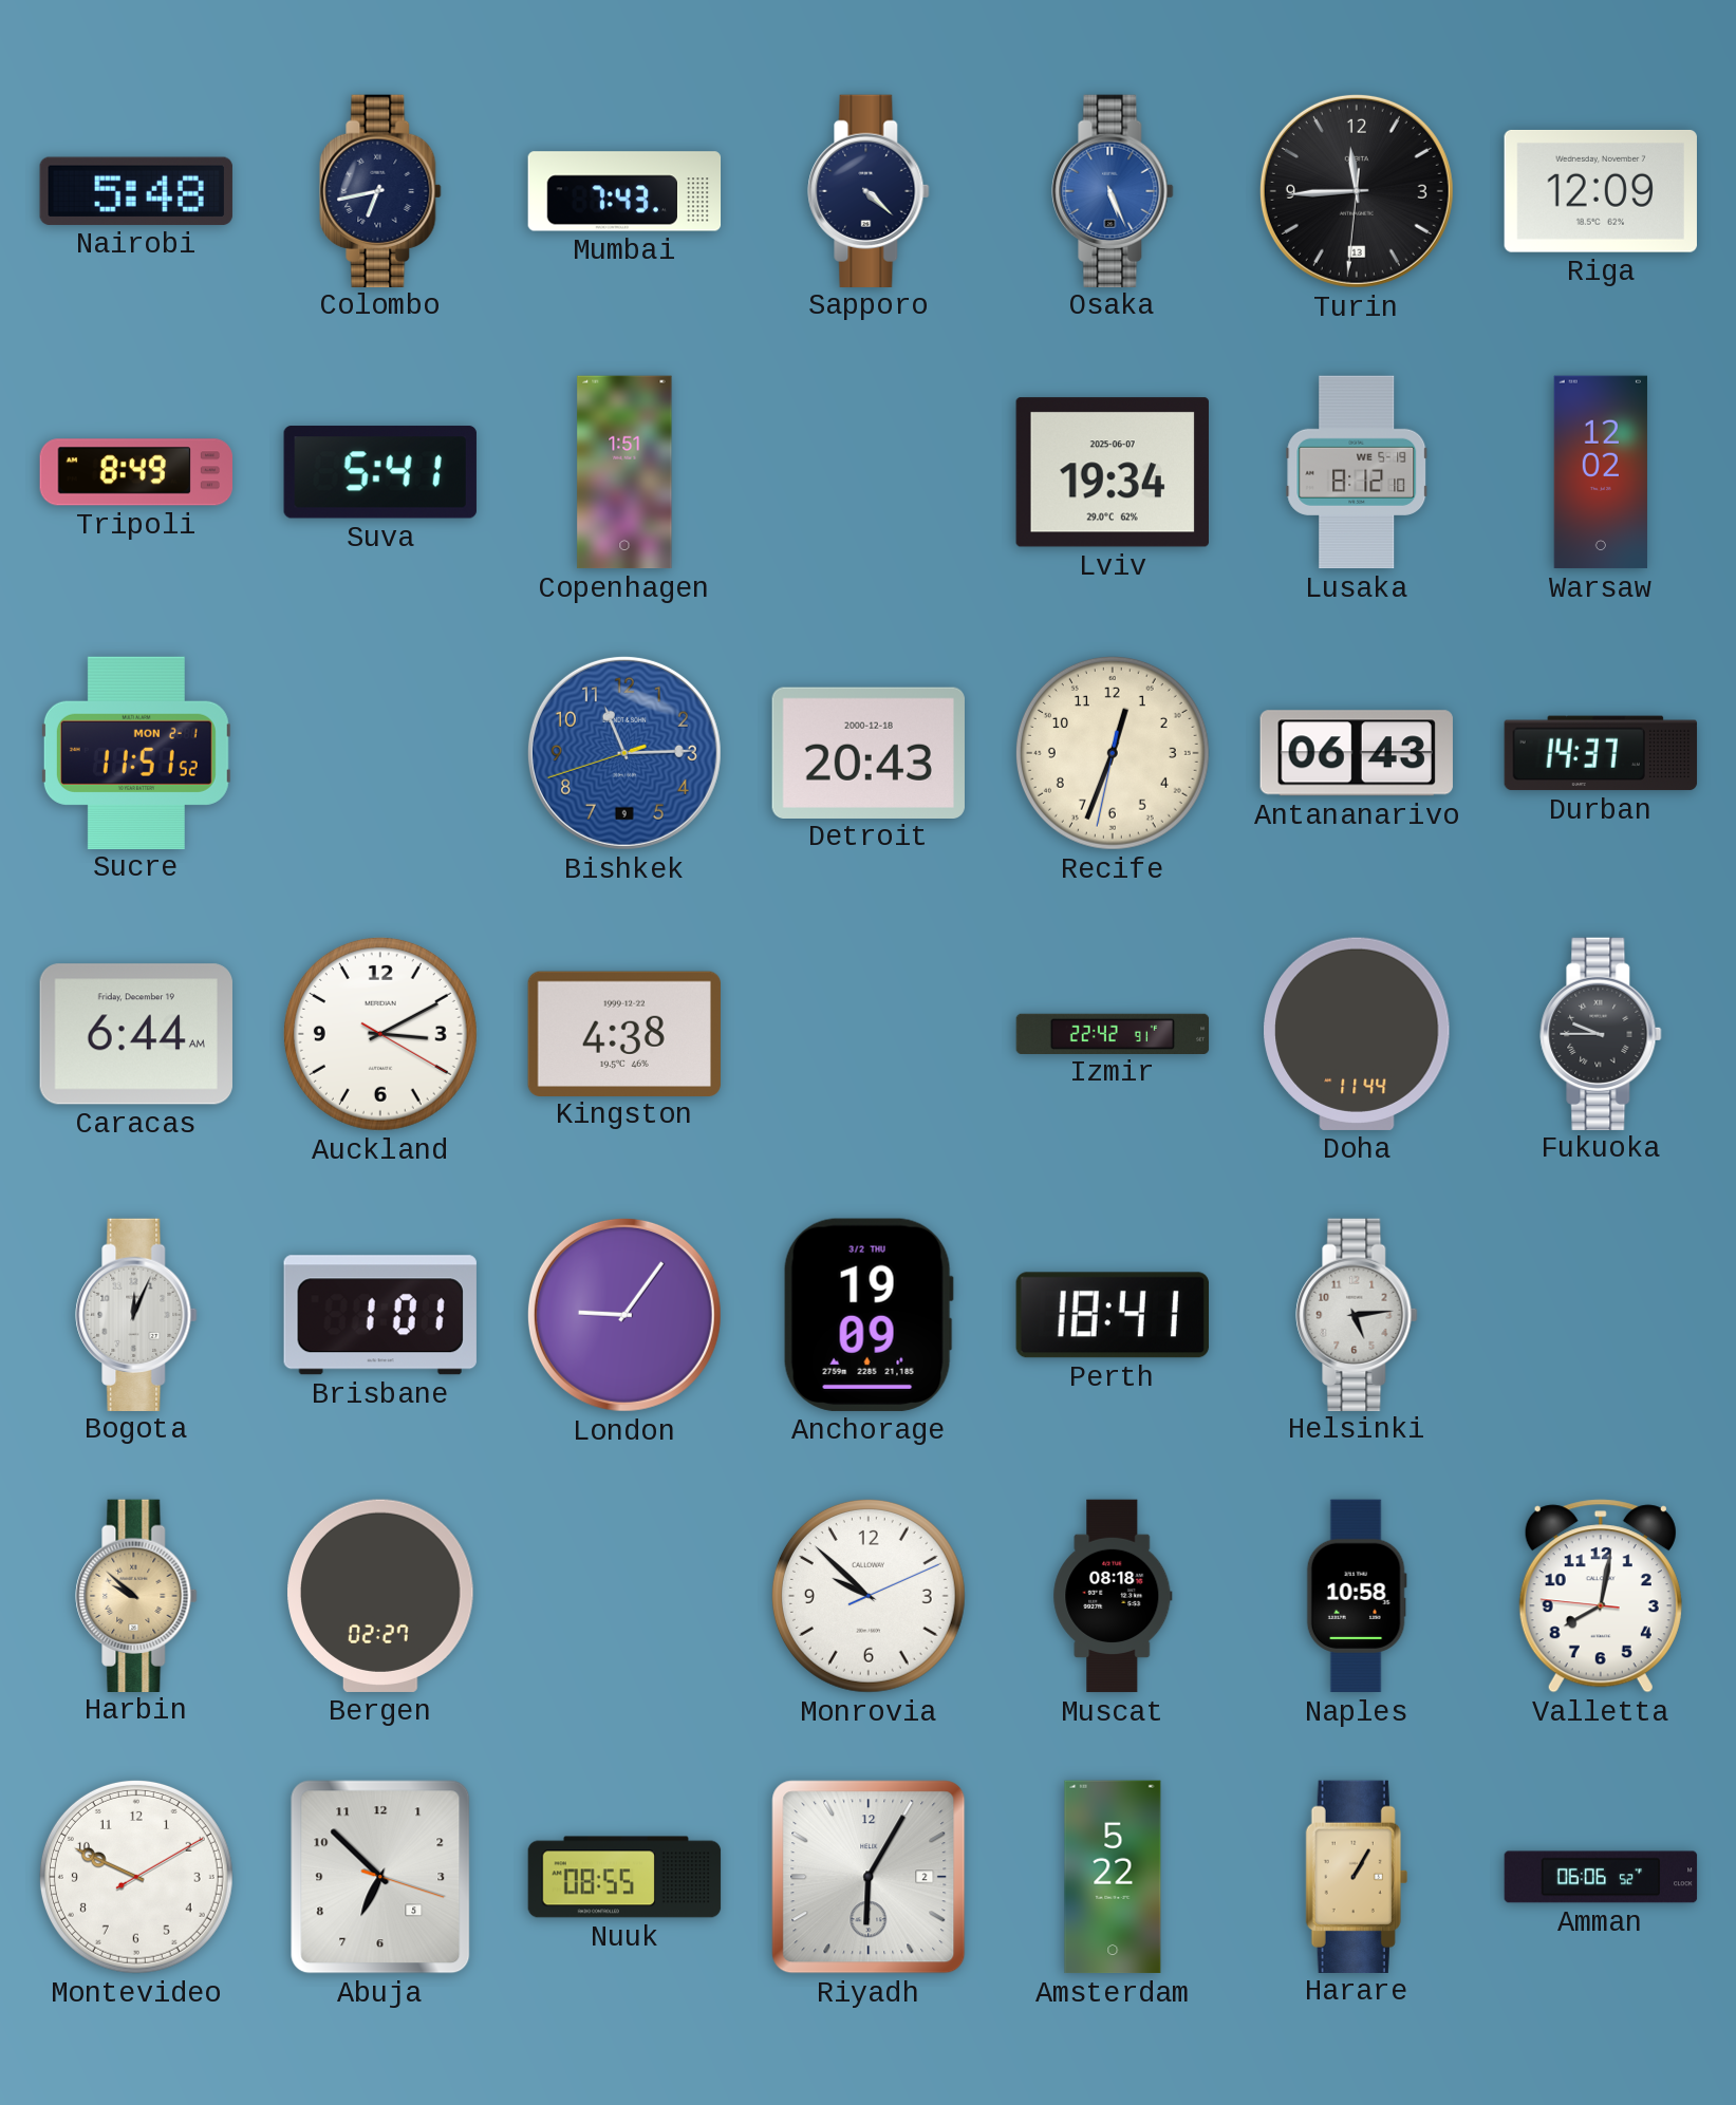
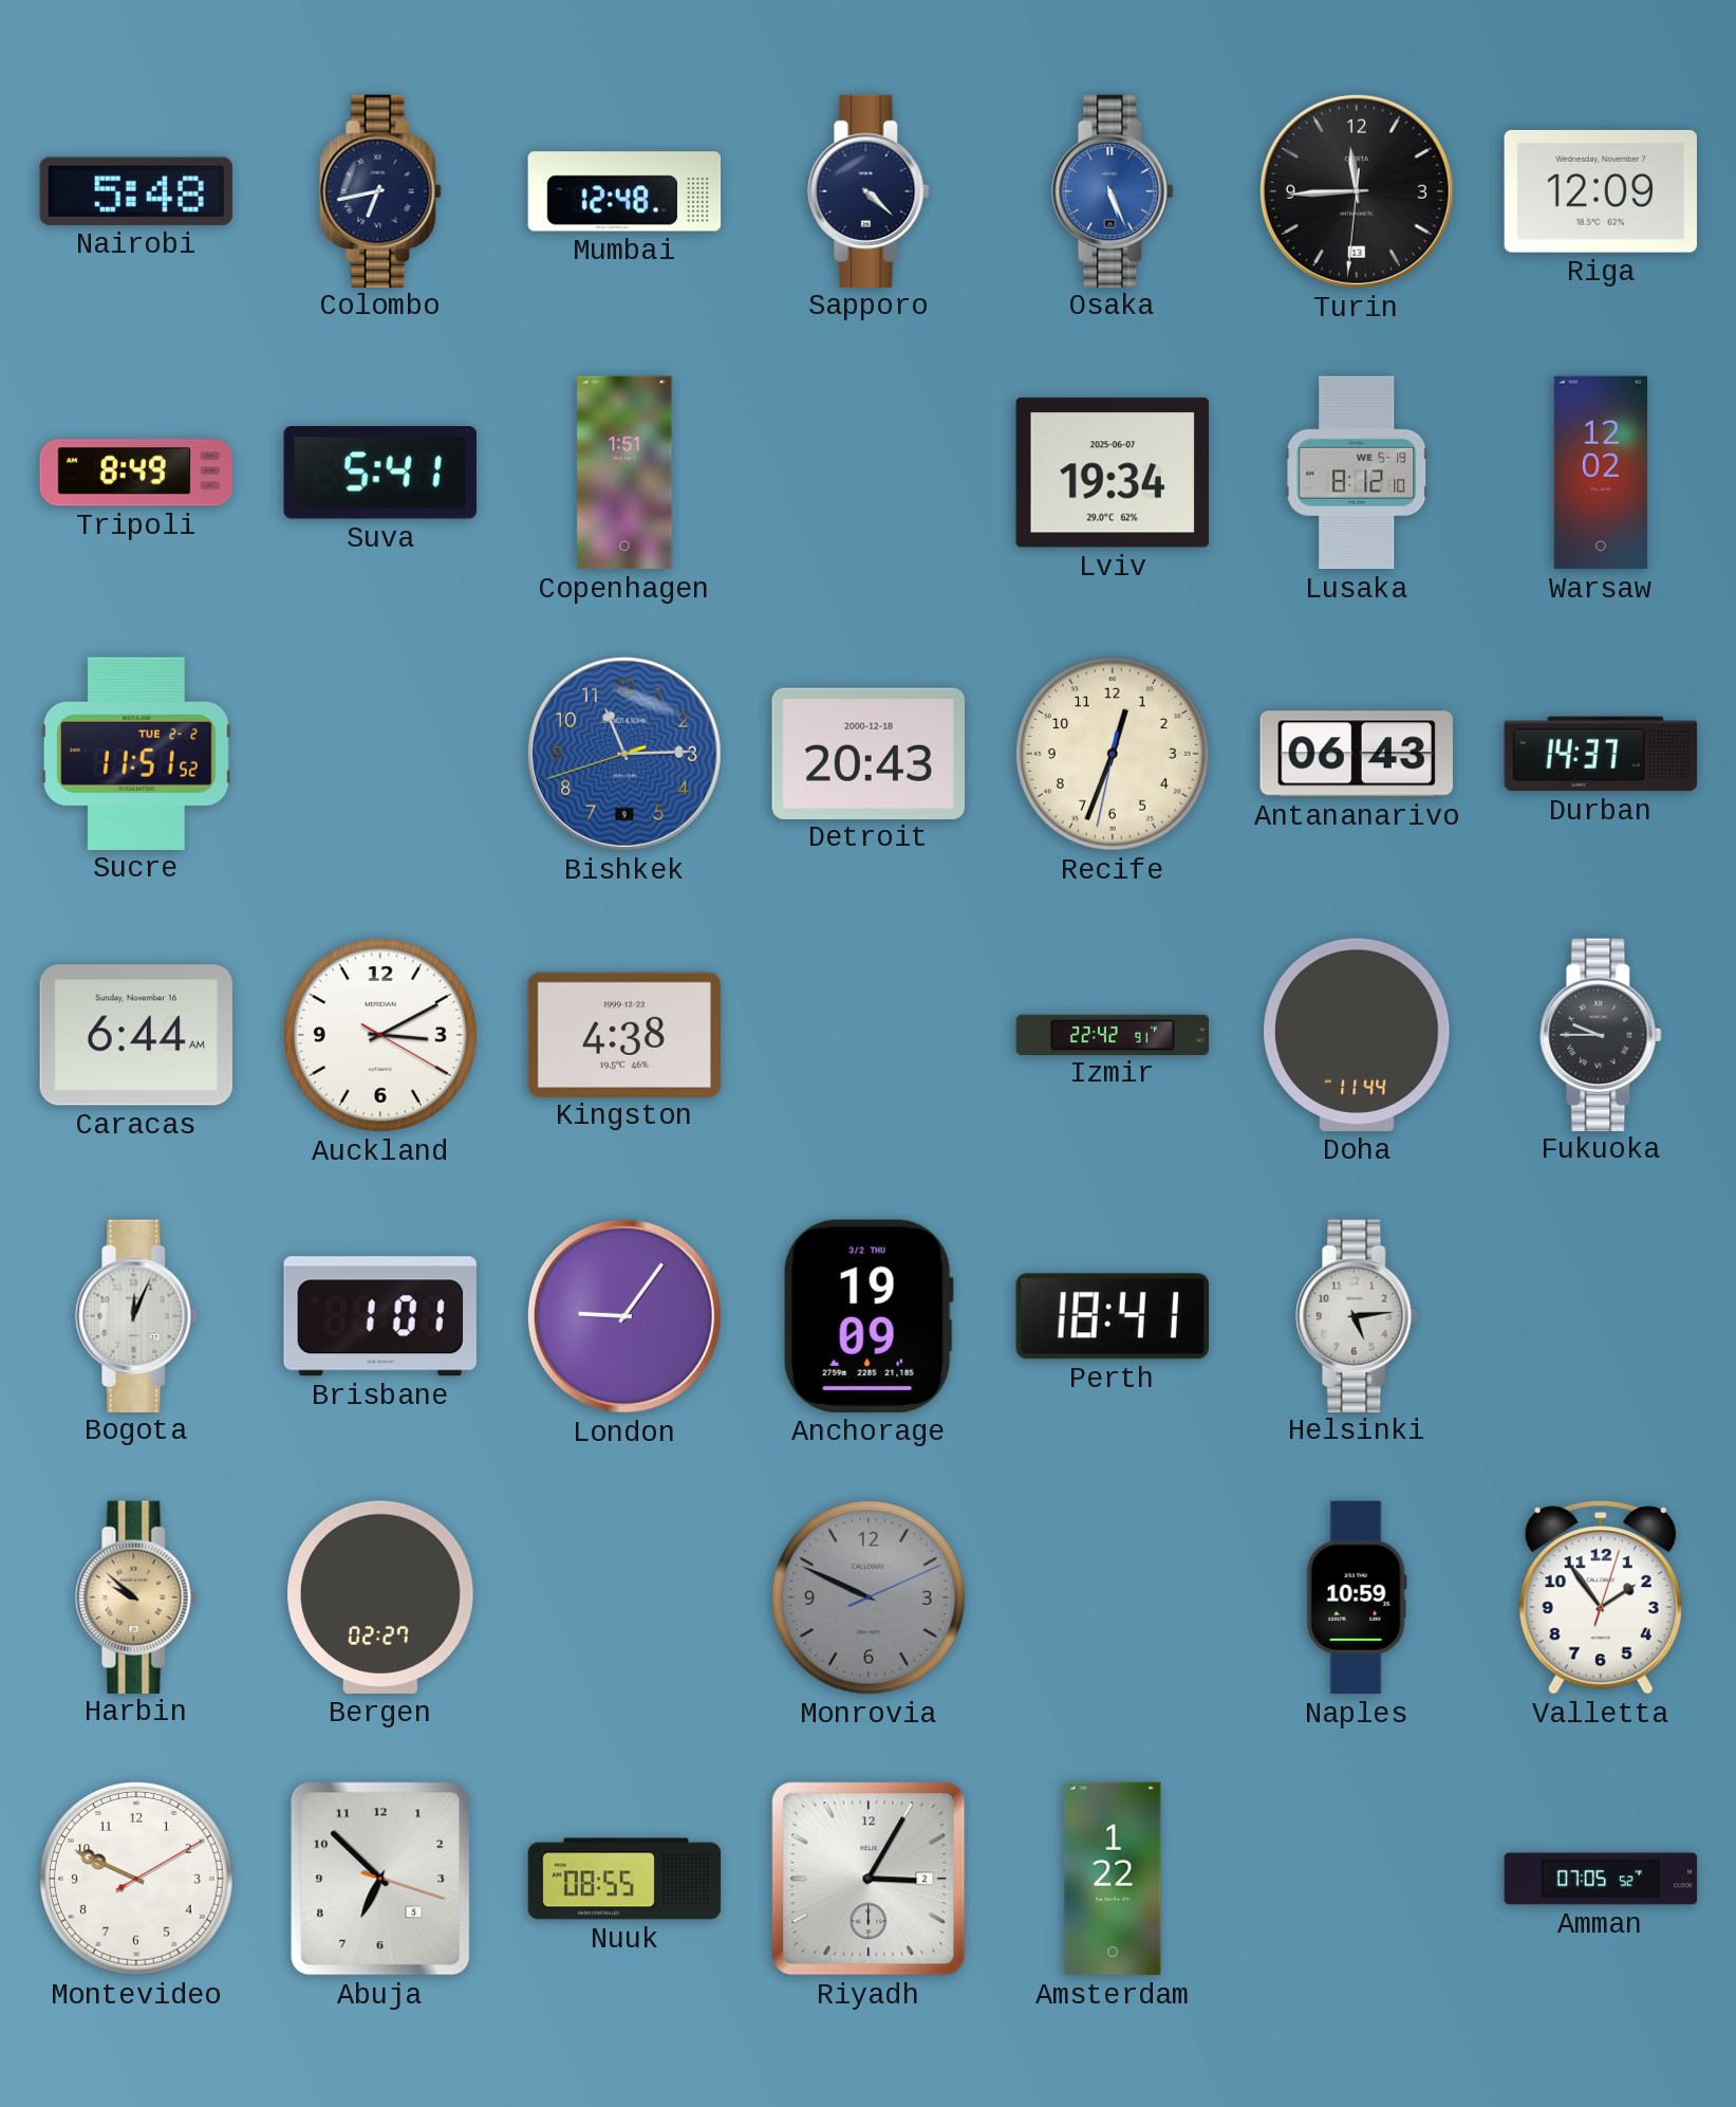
Mumbai: 7:43 -> 12:48 (624, 191)
Sucre date: MON 2-1 -> TUE 2-2 (136, 753)
Caracas date: Friday, December 19 -> Sunday, November 16 (136, 1035)
Monrovia: 9:52 -> 9:49 (869, 1597)
Monrovia dial: white -> grey (869, 1597)
Muscat: 08:18 -> none (1113, 1596)
Naples: 10:58 -> 10:59 (1357, 1597)
Valletta: 8:01 -> 1:54 (1601, 1597)
Riyadh: 6:05 -> 3:05 (869, 1879)
Amsterdam: 5:22 -> 1:22 (1113, 1879)
Harare: 1:05 -> none (1357, 1876)
Amman: 06:06 -> 07:05 (1601, 1879)
